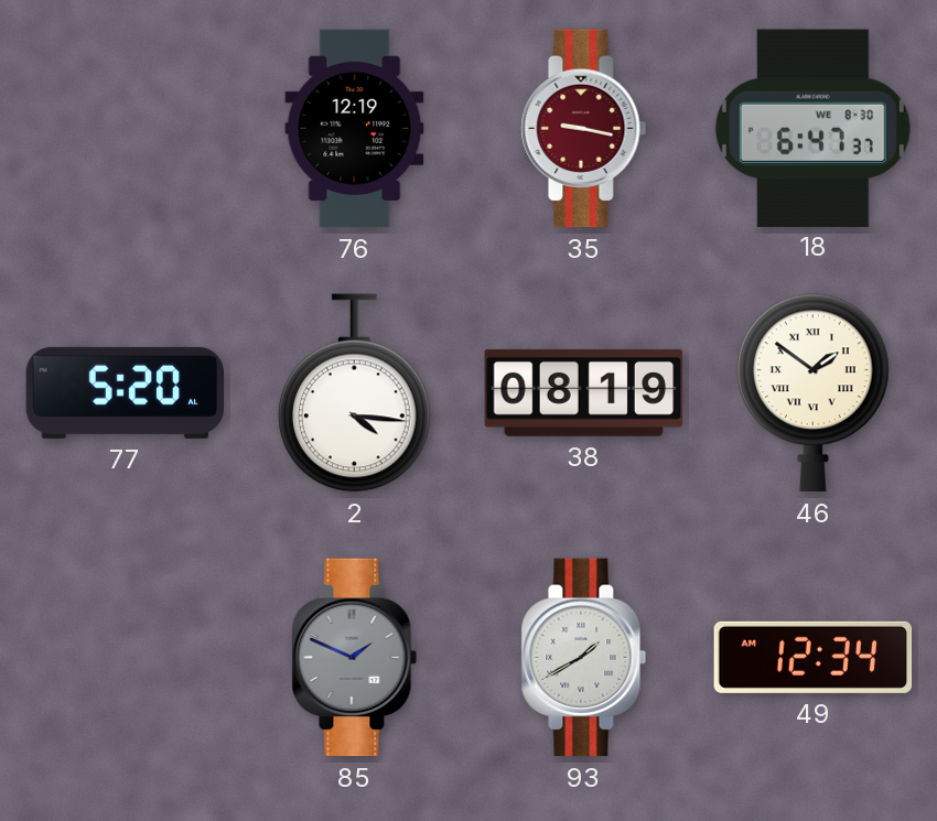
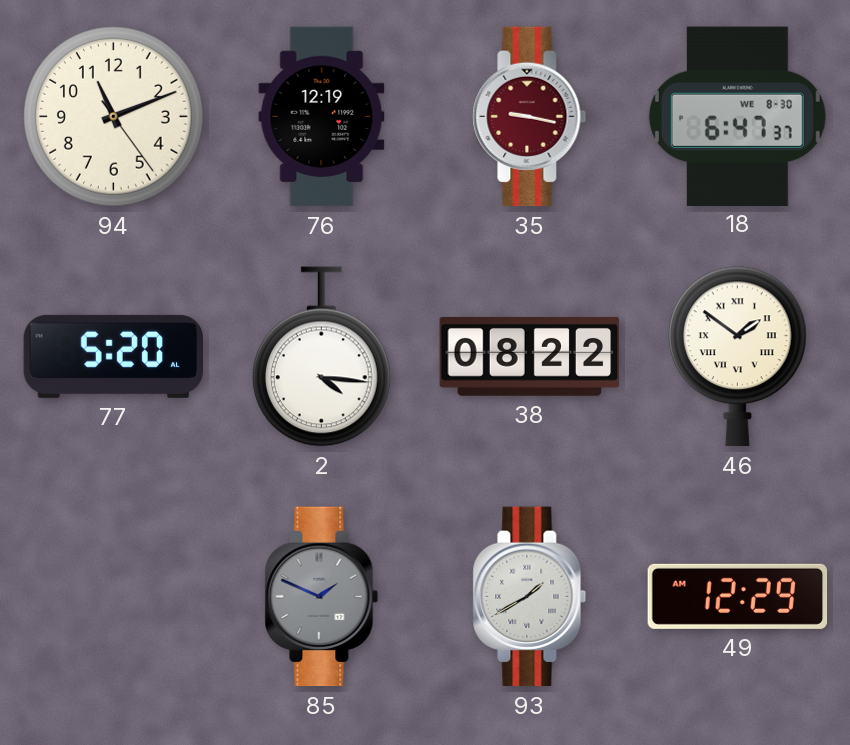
94: none -> 11:11 (114, 117)
38: 08:19 -> 08:22 (530, 356)
49: 12:34 -> 12:29 (738, 596)
